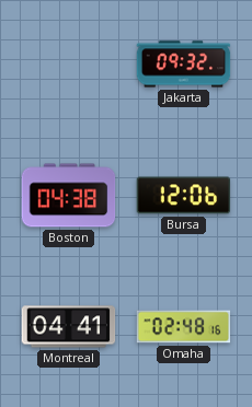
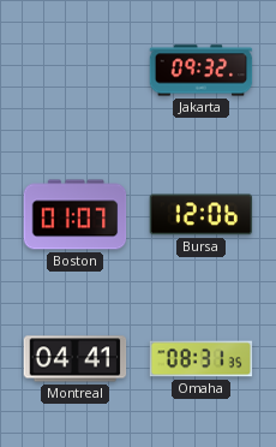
Boston: 04:38 -> 01:07 (76, 215)
Omaha: 02:48 -> 08:31 (202, 359)
